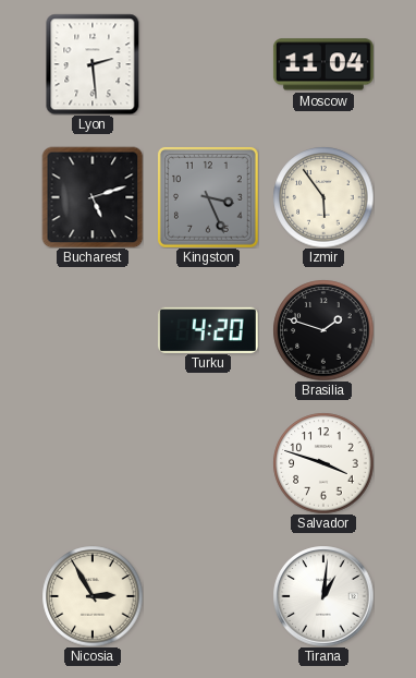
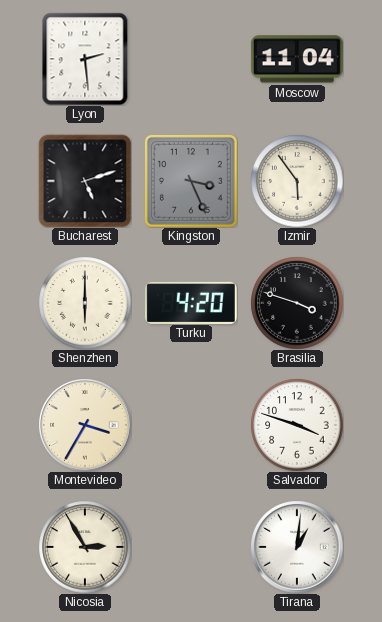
Shenzhen: none -> 6:00 (85, 303)
Brasilia: 1:48 -> 3:48 (297, 303)
Montevideo: none -> 3:35 (85, 425)
